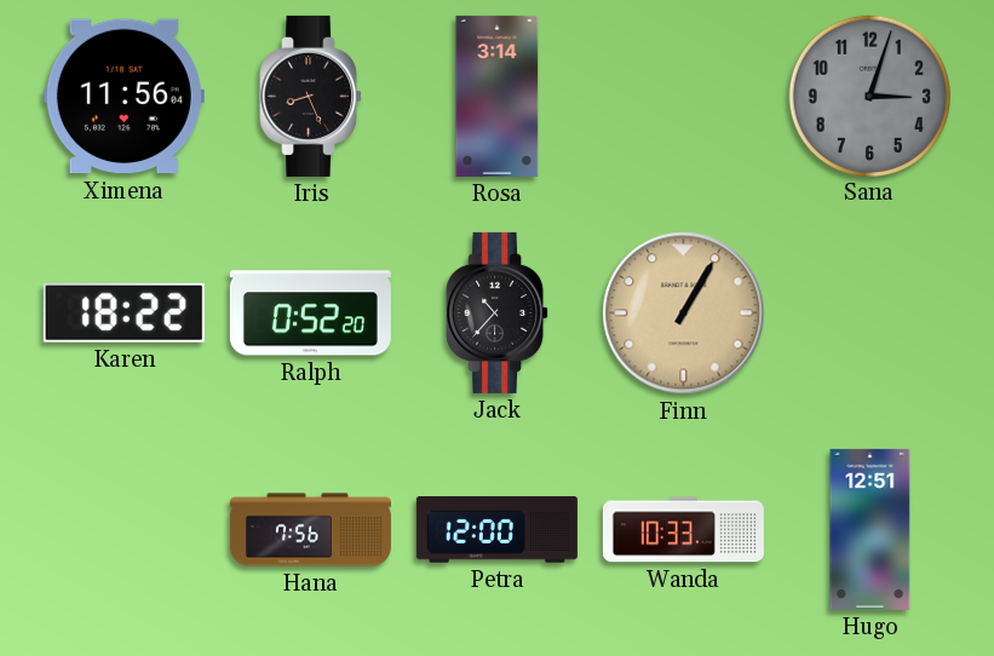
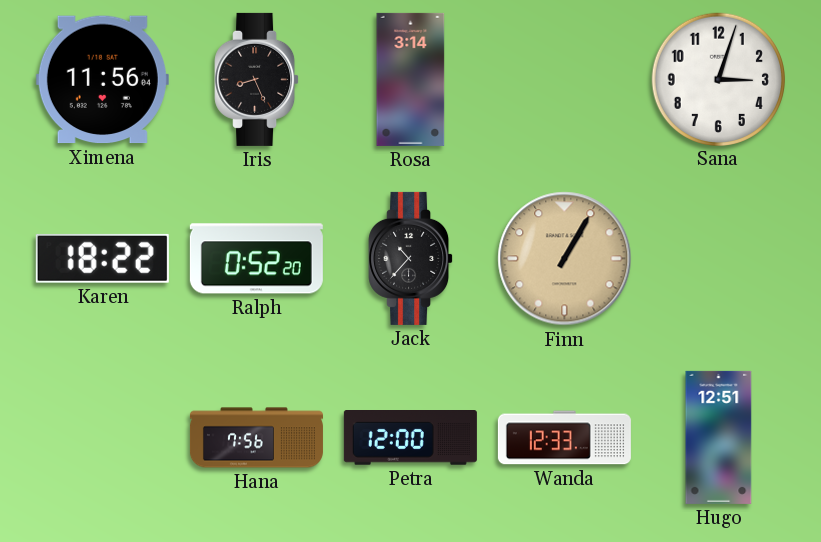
Sana dial: grey -> white (718, 79)
Wanda: 10:33 -> 12:33 (564, 438)
